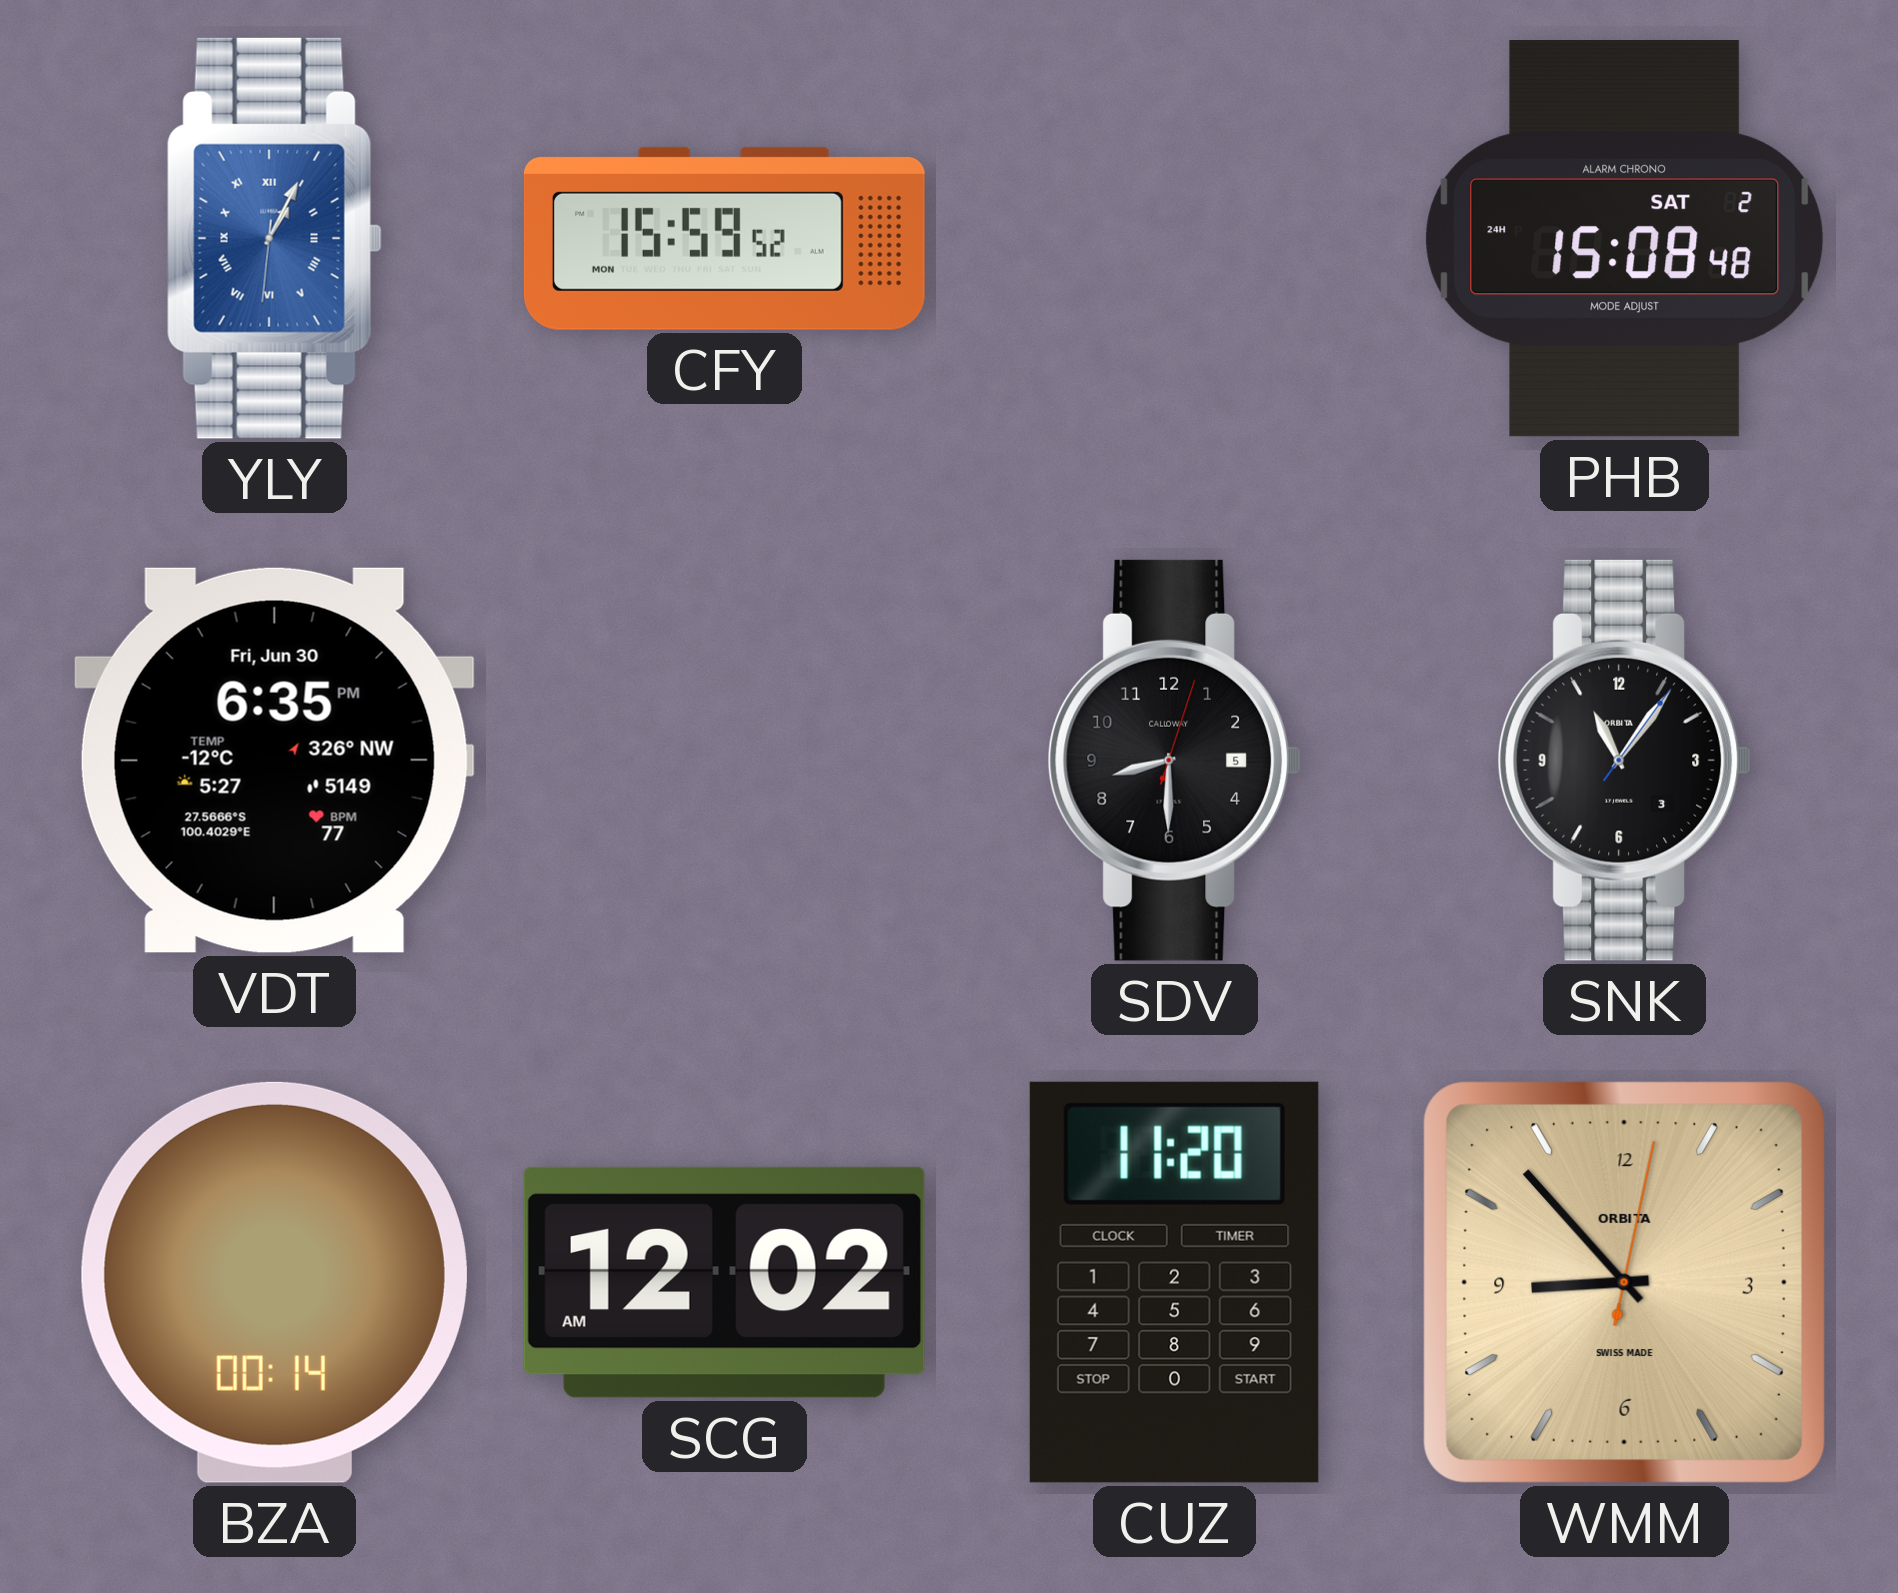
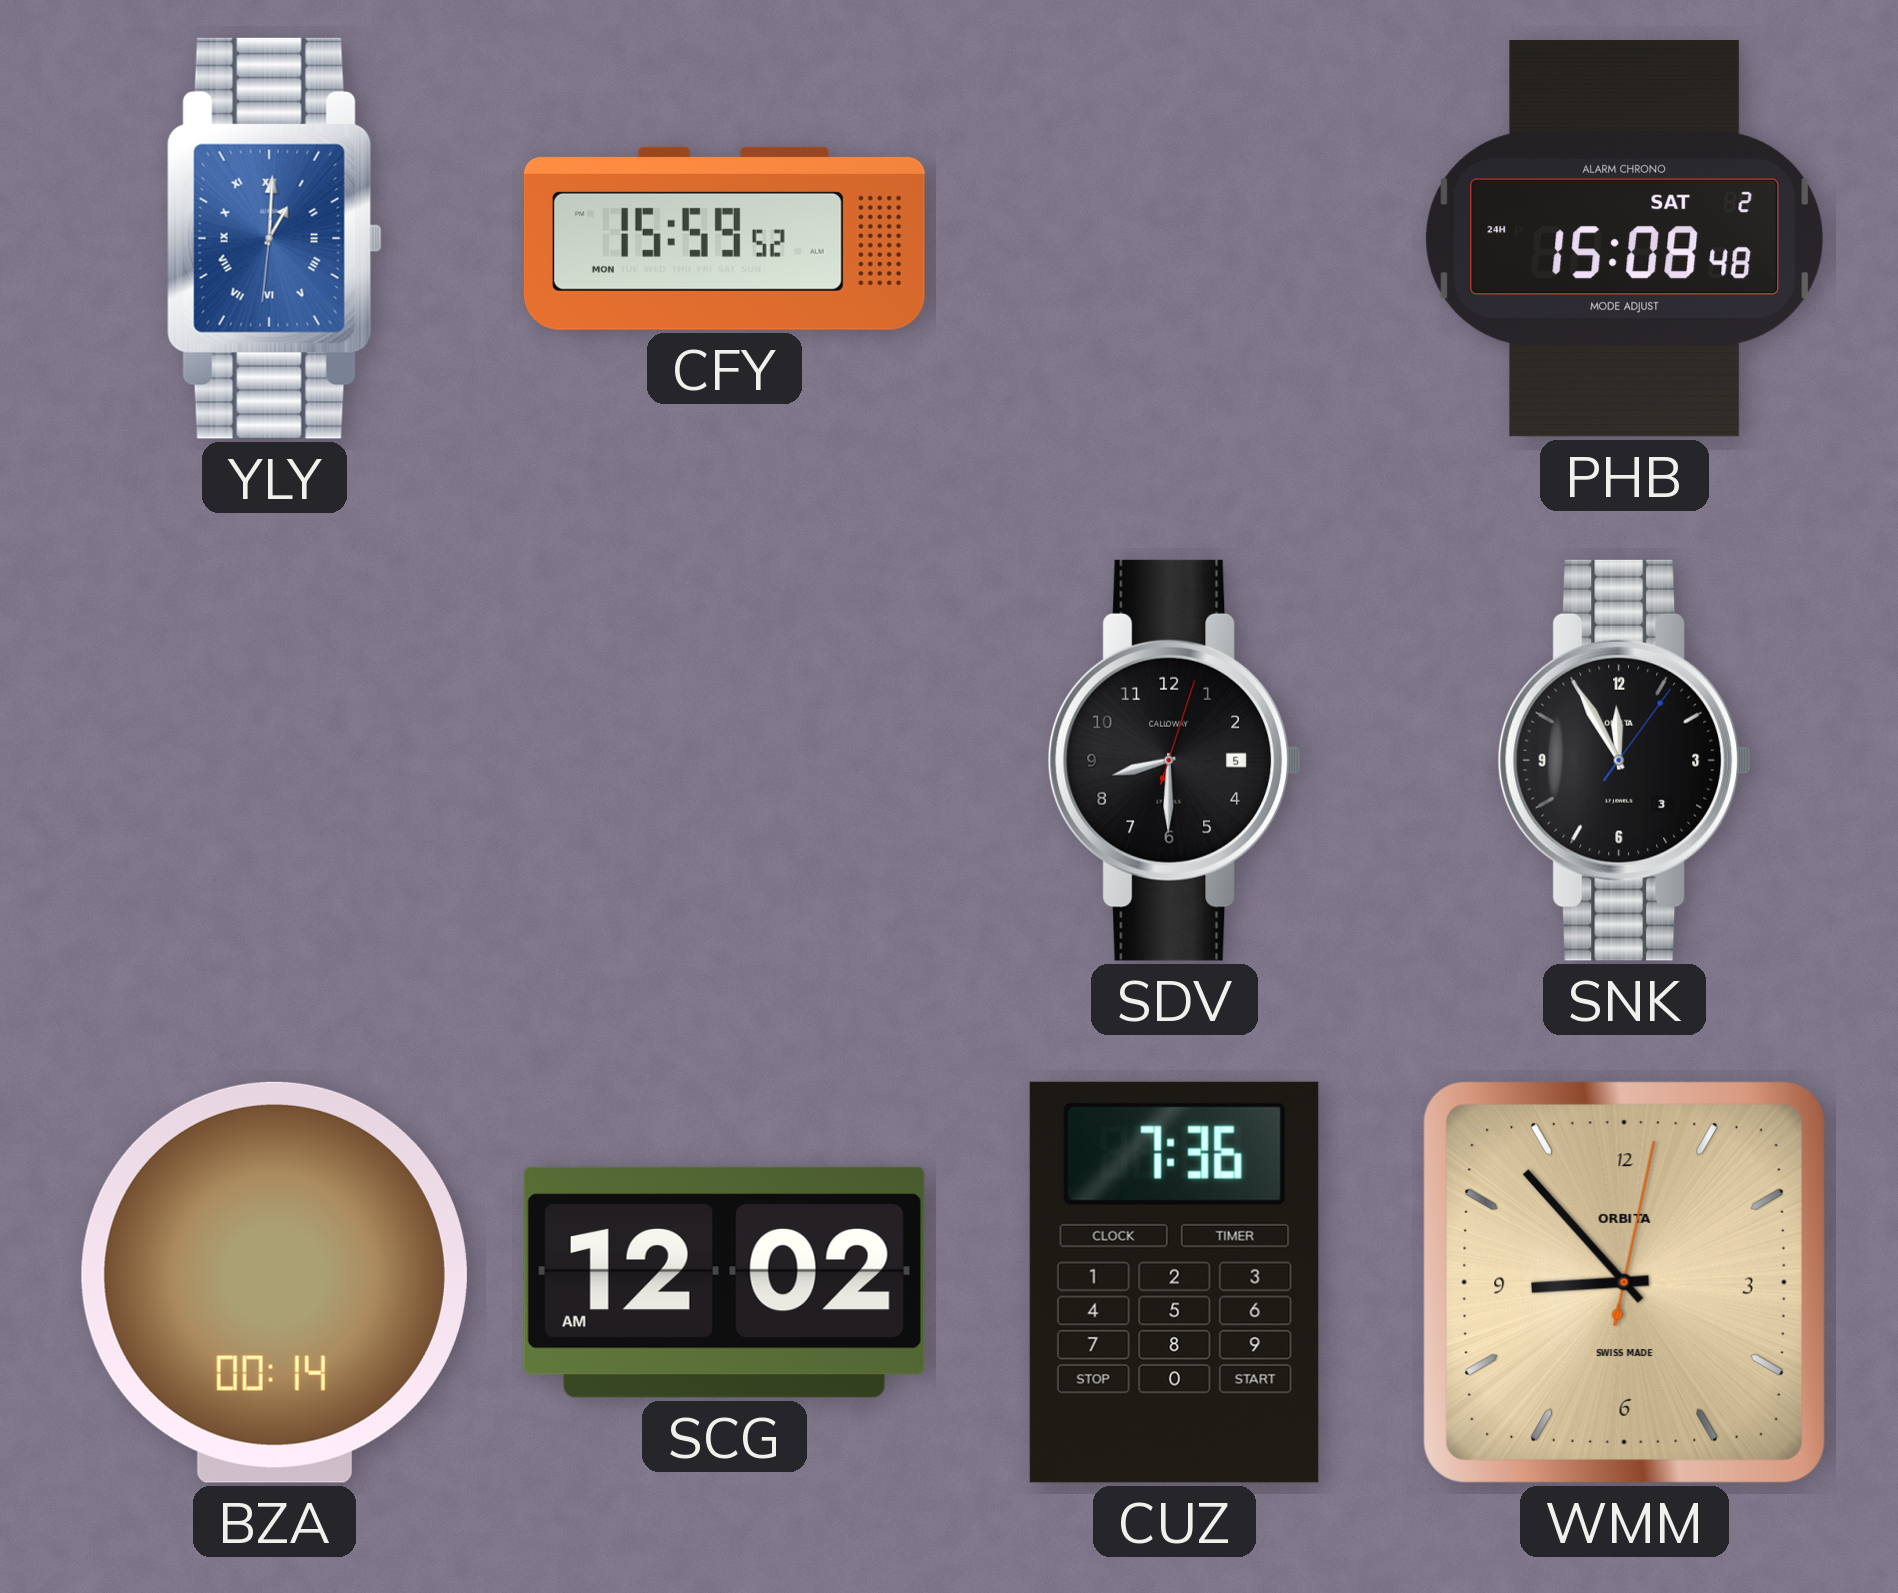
YLY: 1:04 -> 1:00 (274, 238)
VDT: 6:35 -> none (274, 760)
SNK: 11:06 -> 11:55 (1624, 760)
CUZ: 11:20 -> 7:36 (1174, 1282)
